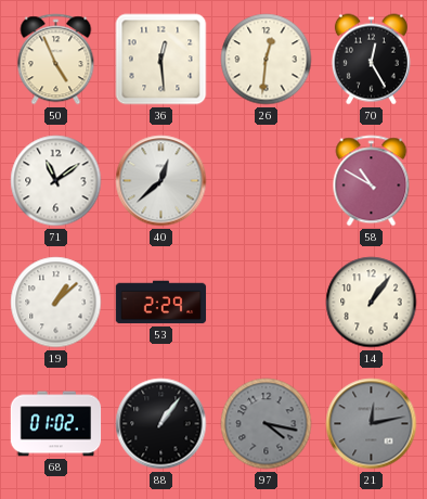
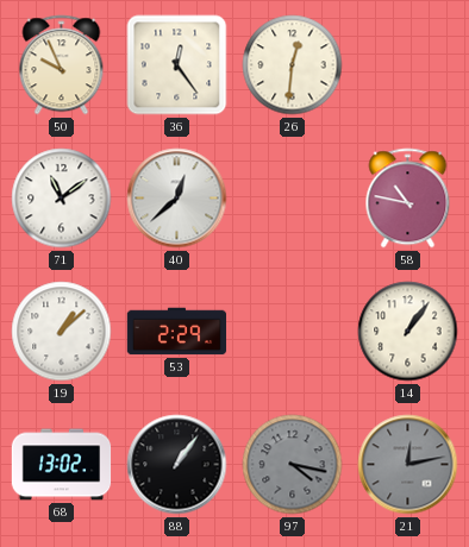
50: 4:56 -> 9:56 (62, 65)
36: 12:29 -> 12:24 (177, 65)
70: 12:25 -> none (371, 60)
58: 10:50 -> 10:47 (408, 199)
68: 01:02 -> 13:02 (62, 465)
